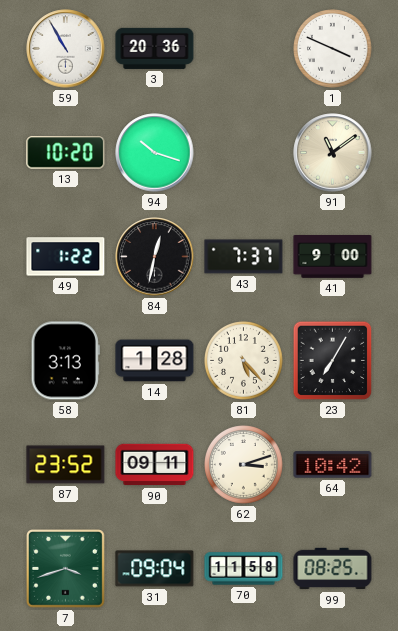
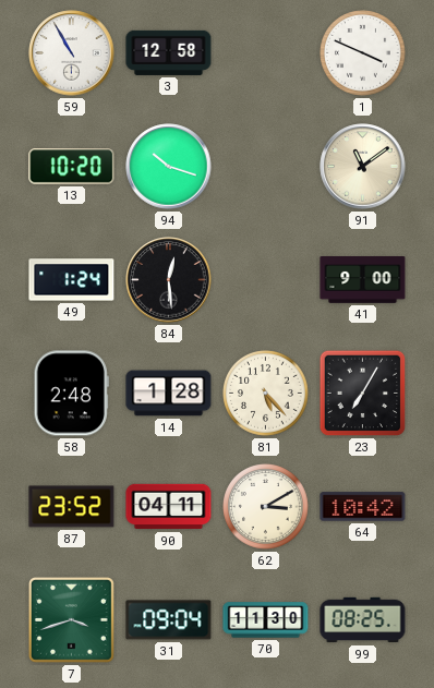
3: 20:36 -> 12:58 (169, 52)
49: 1:22 -> 1:24 (72, 280)
84: 12:32 -> 12:29 (169, 280)
43: 7:37 -> none (244, 257)
58: 3:13 -> 2:48 (71, 394)
90: 09:11 -> 04:11 (169, 507)
62: 3:12 -> 3:10 (266, 507)
70: 11:58 -> 11:30 (266, 620)
